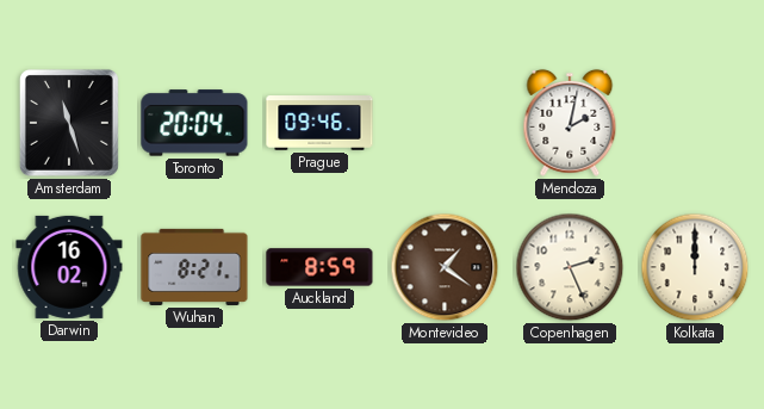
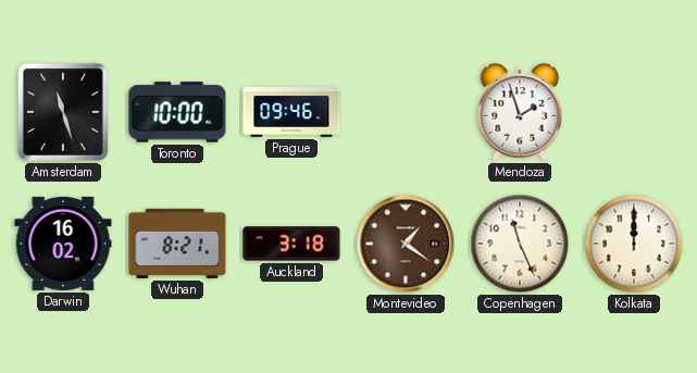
Toronto: 20:04 -> 10:00 (177, 112)
Mendoza: 2:02 -> 1:57 (520, 112)
Auckland: 8:59 -> 3:18 (291, 244)
Copenhagen: 2:26 -> 11:26 (520, 244)
